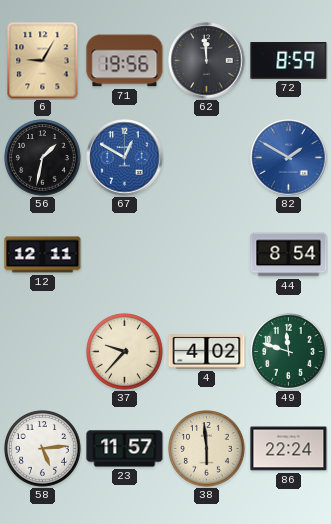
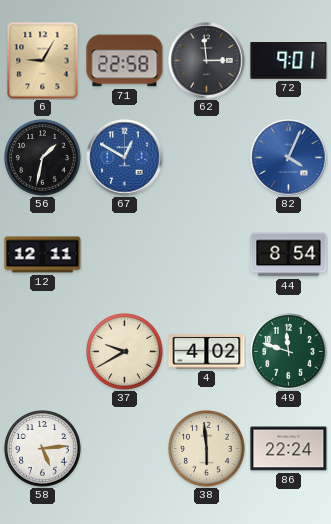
71: 19:56 -> 22:58 (125, 61)
62: 11:59 -> 2:59 (207, 61)
72: 8:59 -> 9:01 (289, 61)
82: 1:50 -> 4:04 (289, 158)
37: 9:37 -> 9:40 (125, 352)
23: 11:57 -> none (125, 449)
